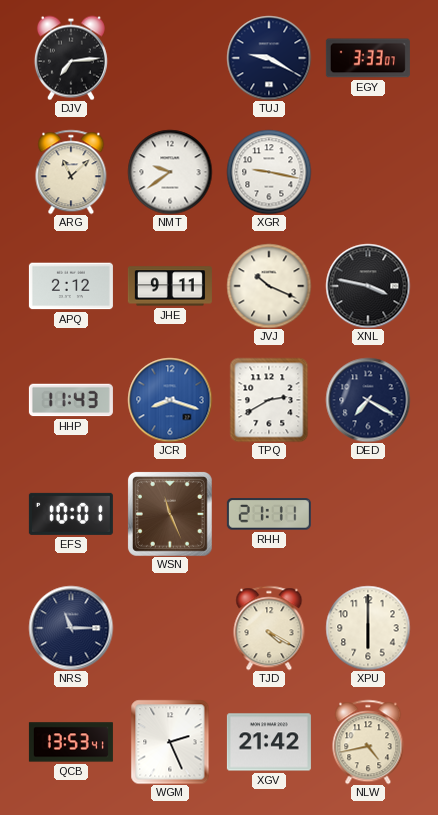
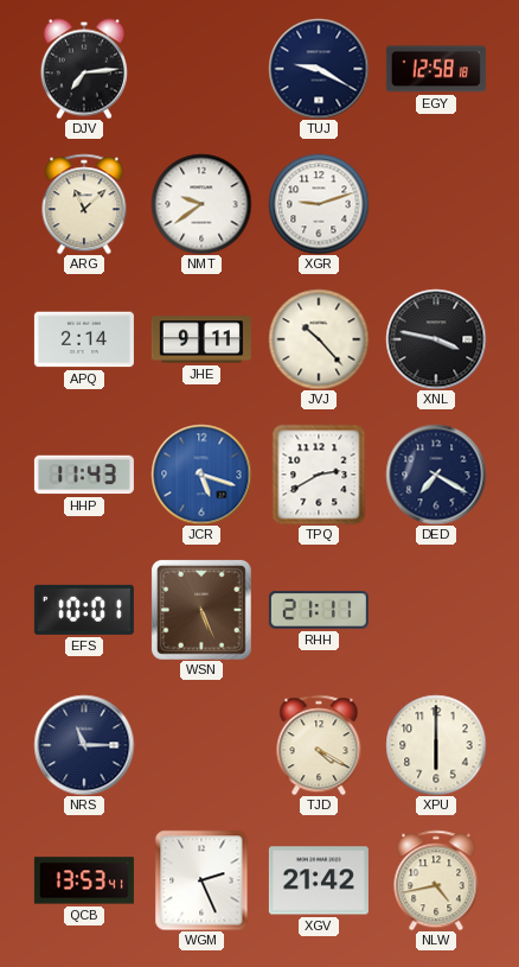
EGY: 3:33 -> 12:58 (436, 69)
XGR: 9:17 -> 9:12 (319, 204)
APQ: 2:12 -> 2:14 (84, 339)
JVJ: 10:19 -> 10:23 (319, 339)
JCR: 8:18 -> 5:18 (201, 475)
WSN: 11:26 -> 5:26 (201, 610)
